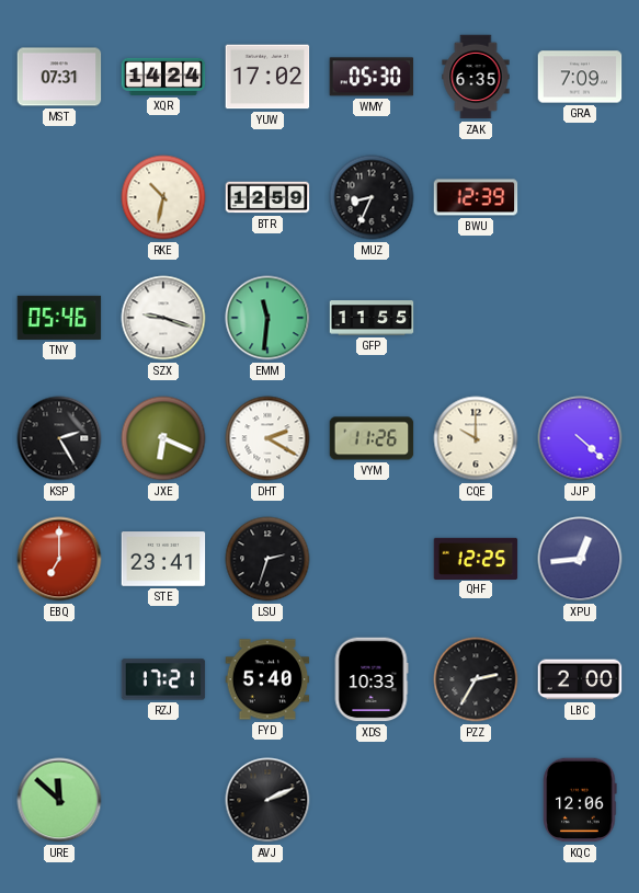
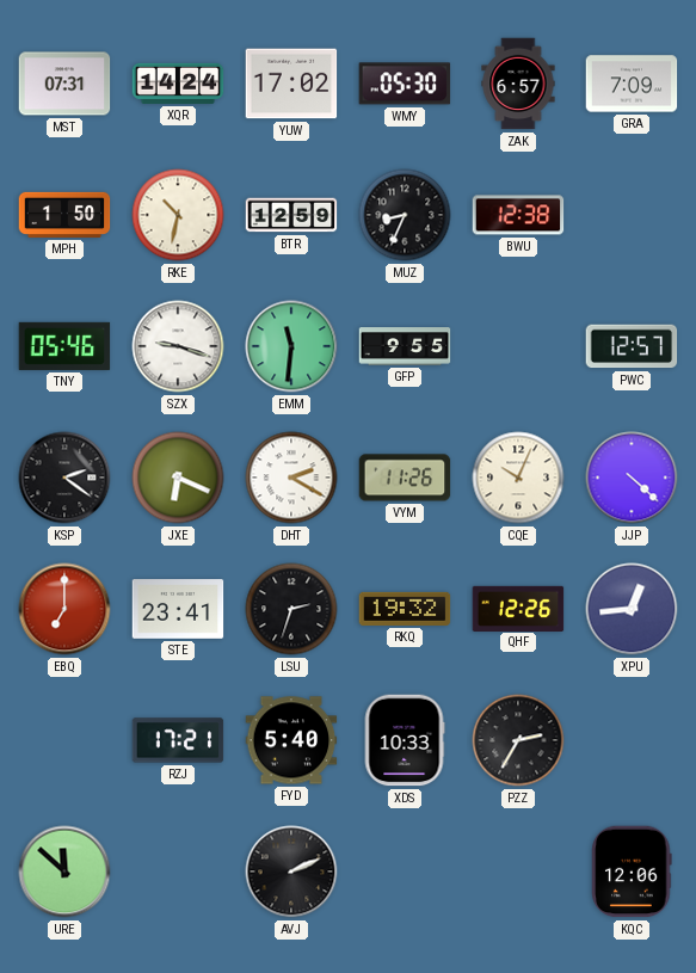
ZAK: 6:35 -> 6:57 (518, 84)
MPH: none -> 1:50 (64, 215)
BWU: 12:39 -> 12:38 (518, 215)
GFP: 11:55 -> 9:55 (405, 346)
PWC: none -> 12:57 (632, 346)
KSP: 2:25 -> 2:21 (64, 478)
CQE: 10:00 -> 10:04 (518, 478)
RKQ: none -> 19:32 (405, 609)
QHF: 12:25 -> 12:26 (518, 608)
LBC: 2:00 -> none (580, 679)
